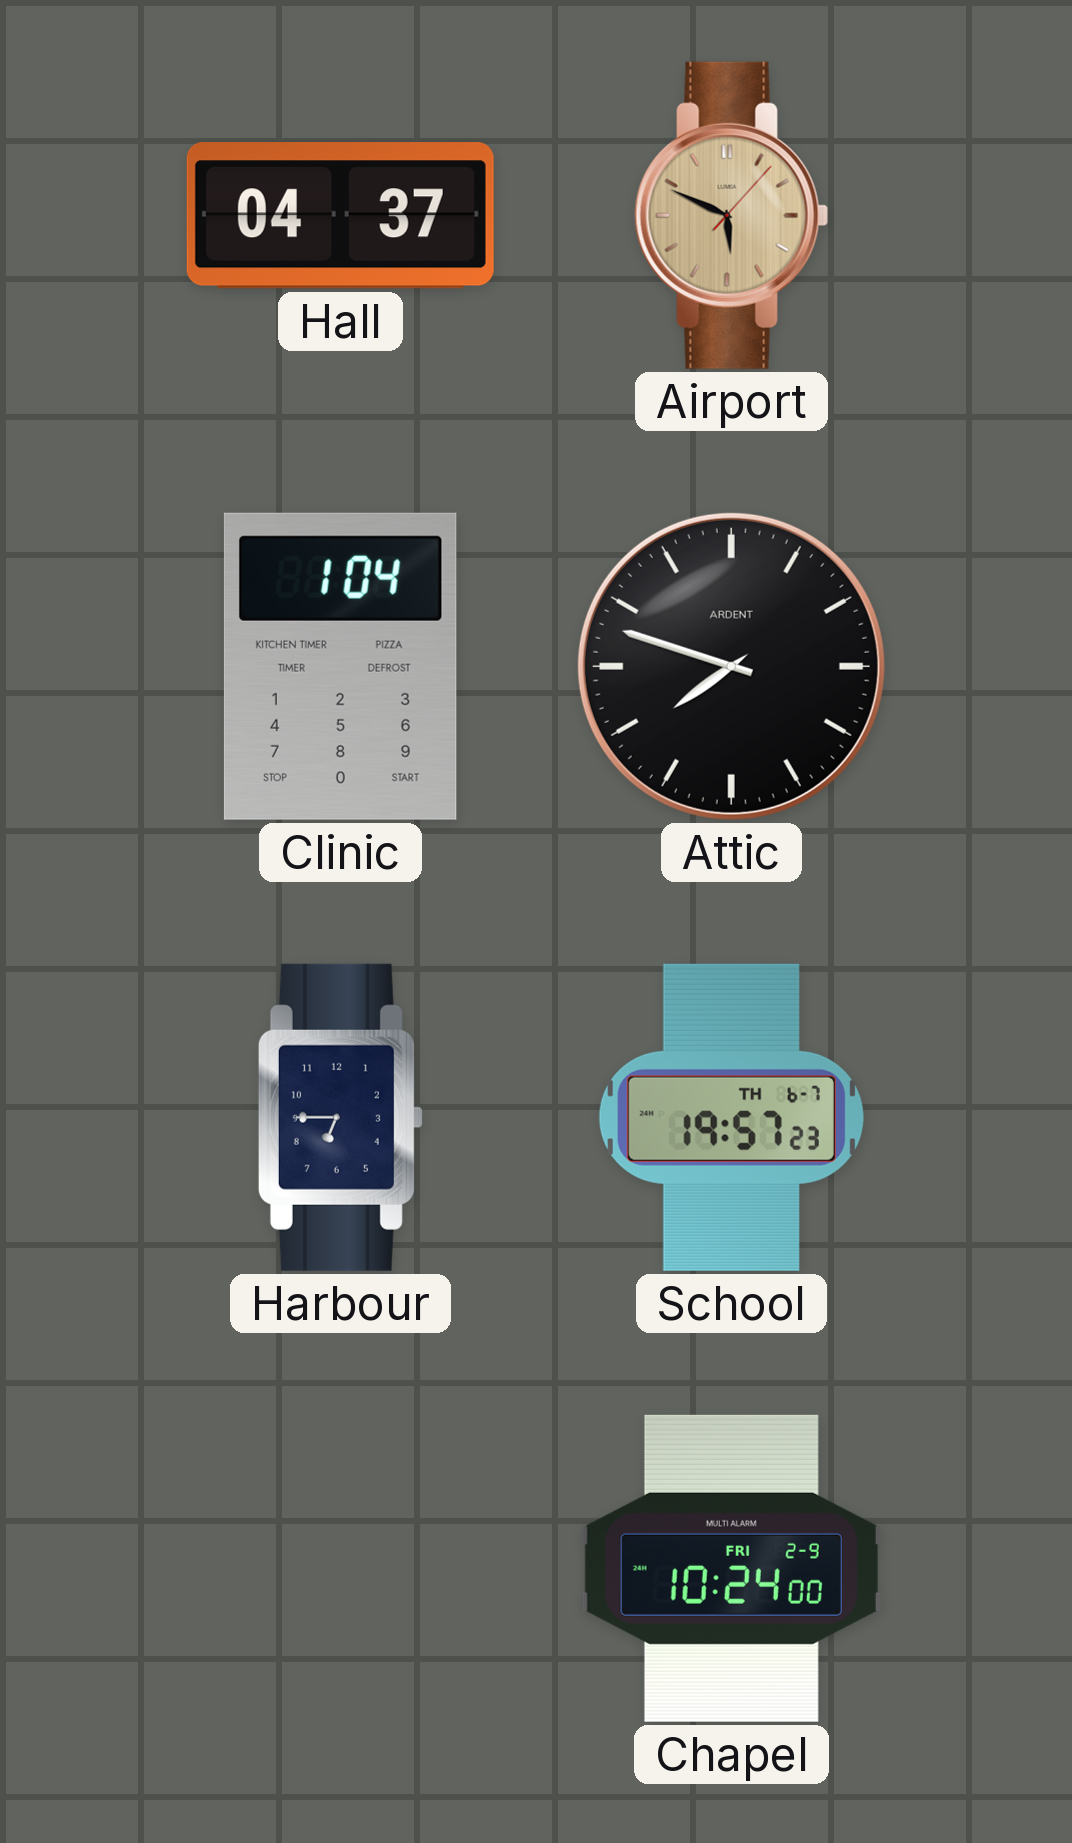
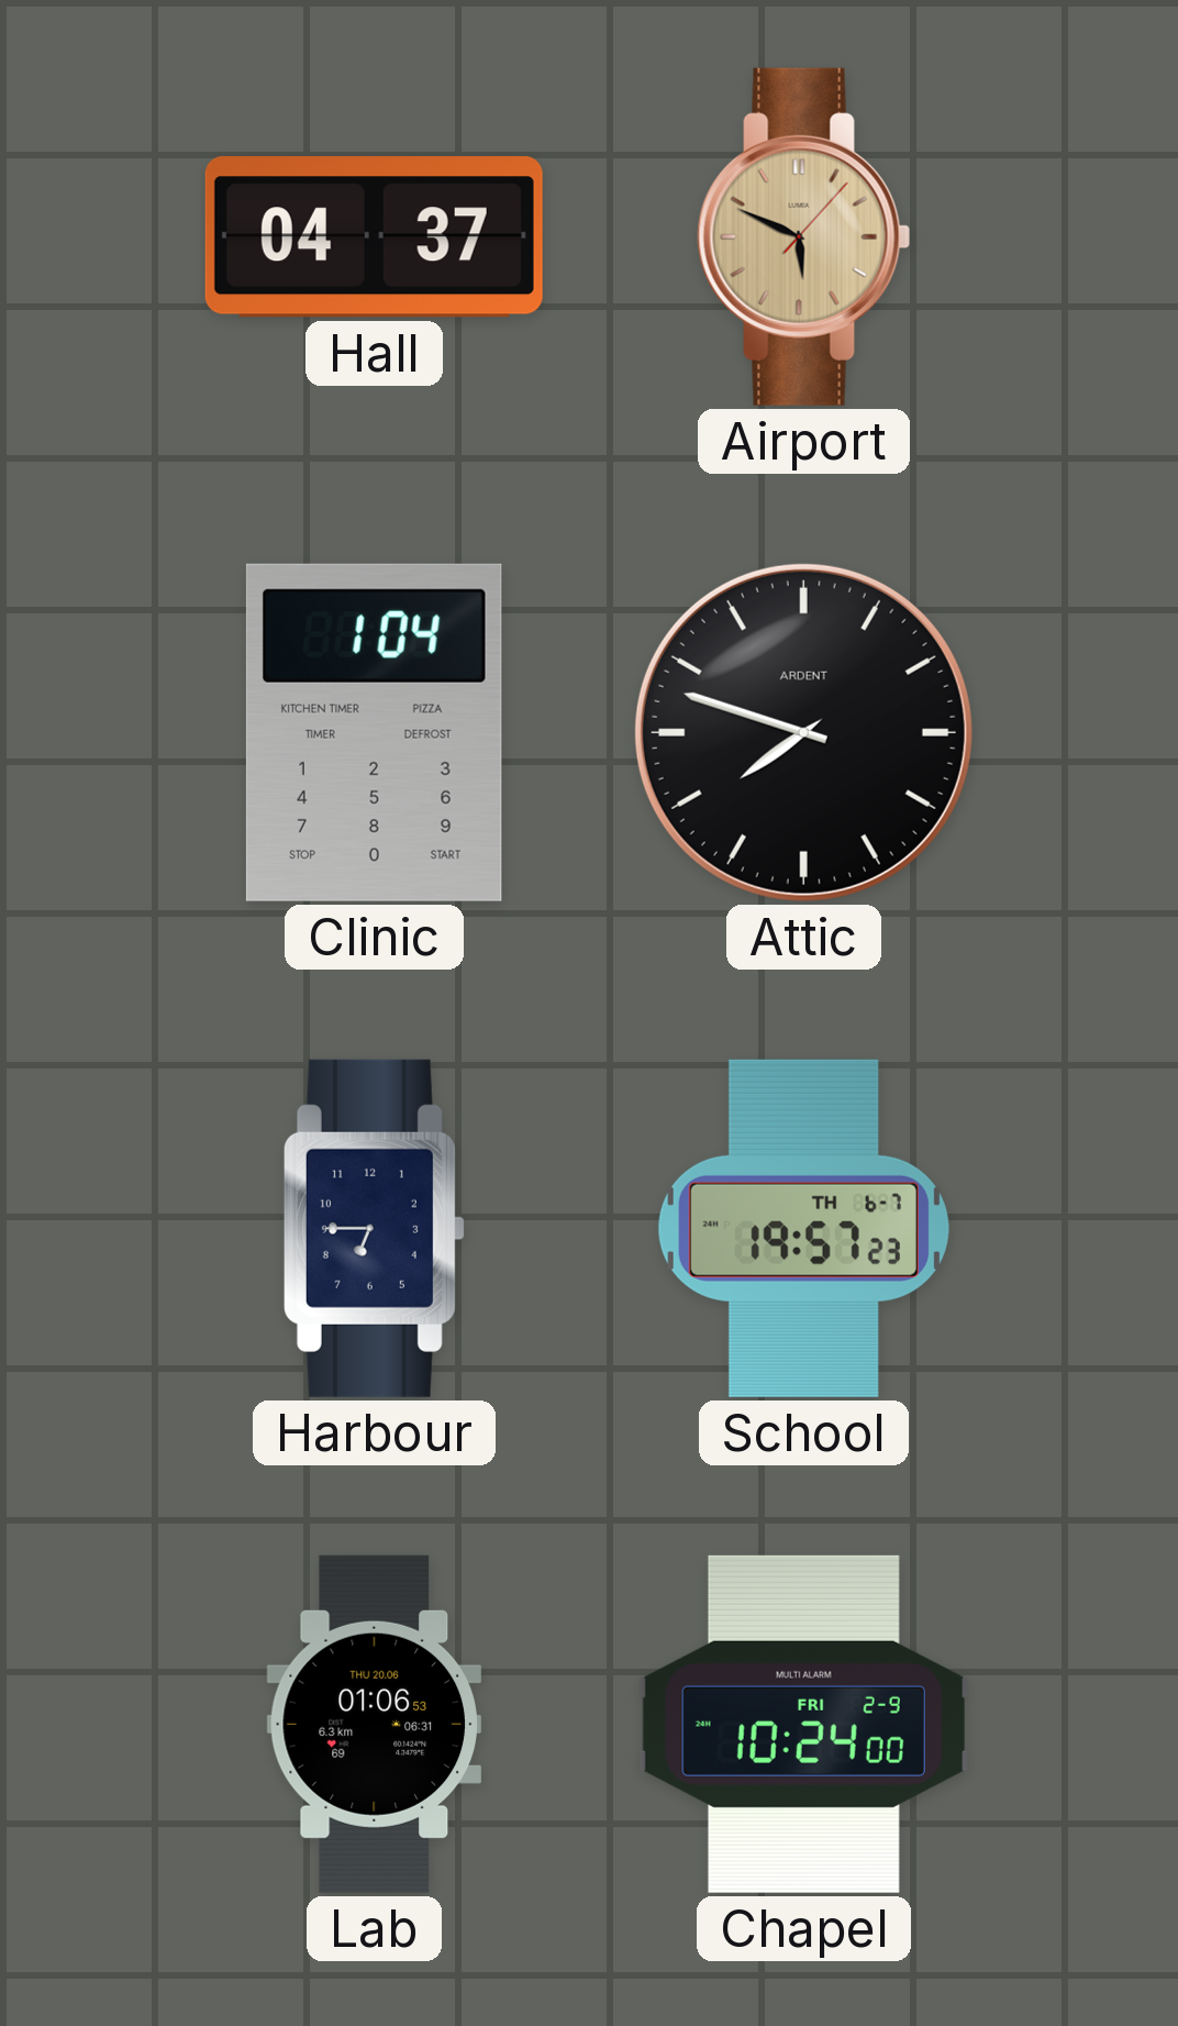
Lab: none -> 01:06 (374, 1724)
